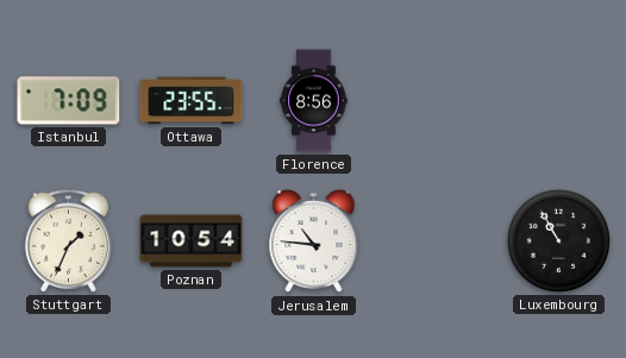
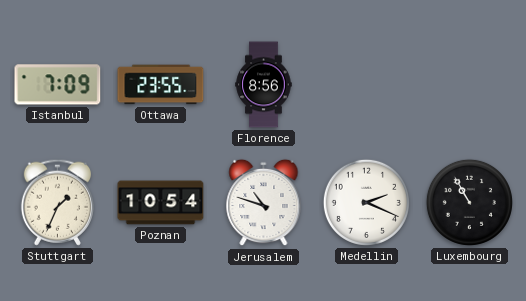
Jerusalem: 10:46 -> 10:48 (264, 203)
Medellin: none -> 2:19 (366, 202)
